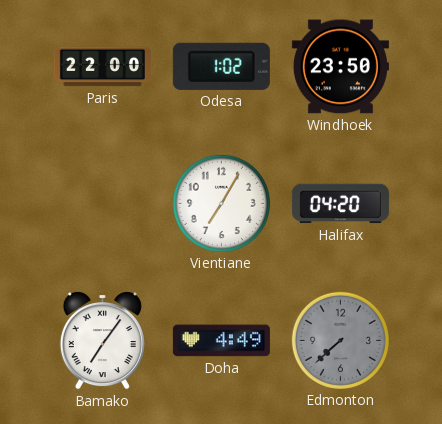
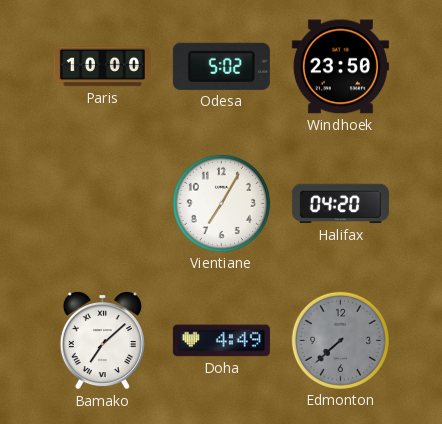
Paris: 22:00 -> 10:00 (102, 67)
Odesa: 1:02 -> 5:02 (221, 66)
Bamako: 7:06 -> 7:08 (102, 341)
